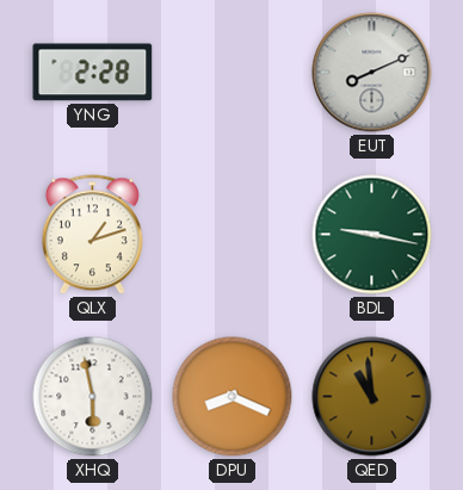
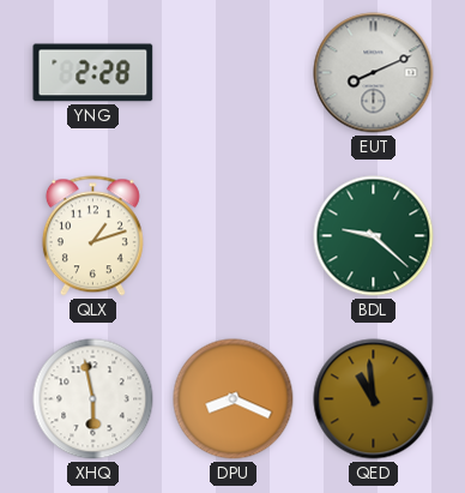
BDL: 9:17 -> 9:22 (374, 236)
